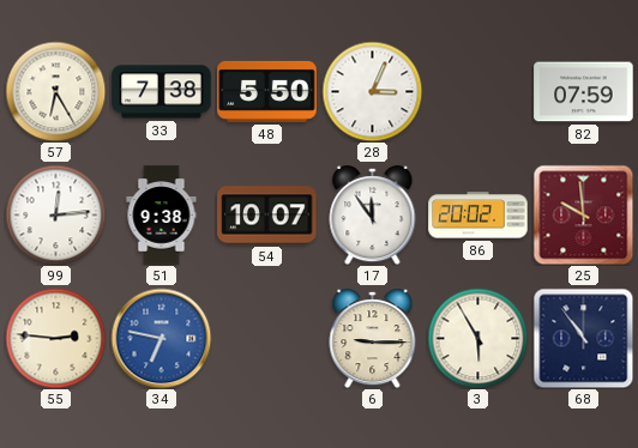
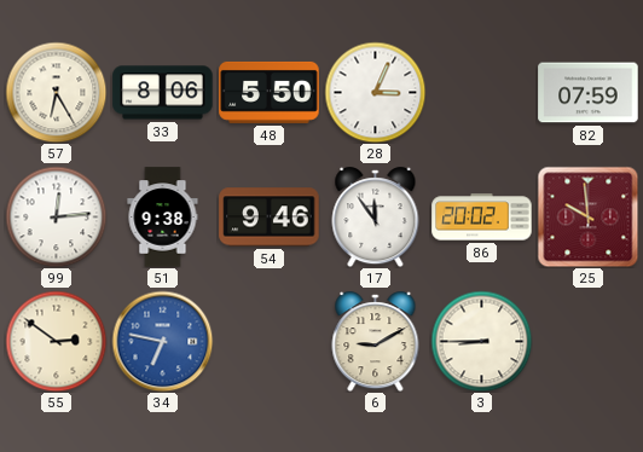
33: 7:38 -> 8:06 (163, 93)
54: 10:07 -> 9:46 (270, 218)
55: 2:46 -> 2:51 (56, 341)
6: 9:15 -> 9:10 (376, 342)
3: 5:55 -> 8:45 (481, 341)
68: 10:54 -> none (583, 338)
